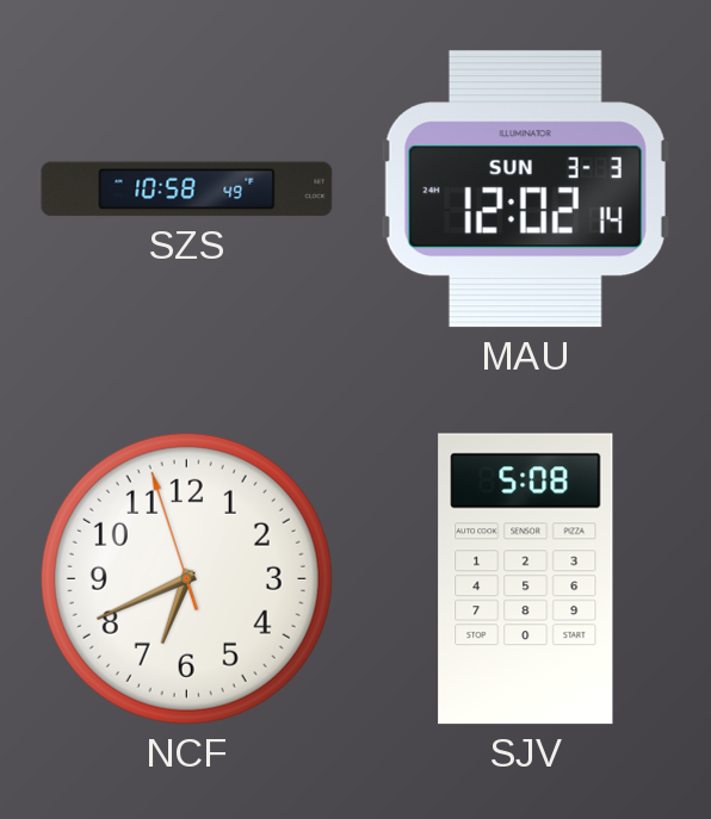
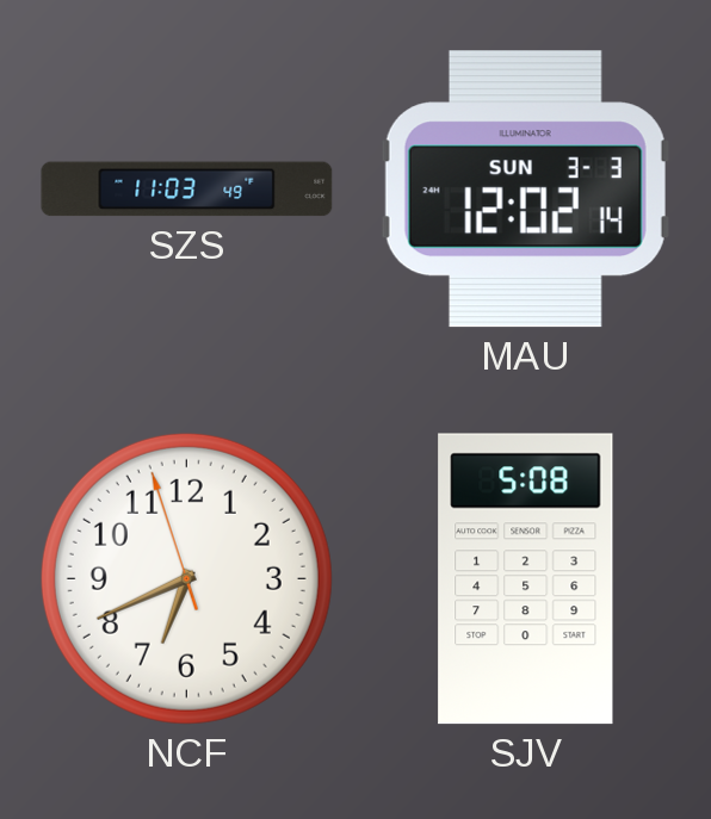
SZS: 10:58 -> 11:03 (187, 190)
